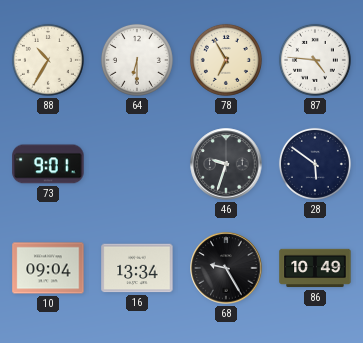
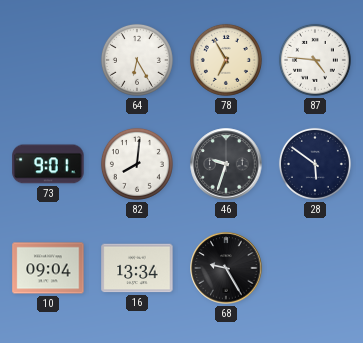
88: 10:35 -> none (48, 60)
64: 6:30 -> 6:25 (137, 60)
82: none -> 8:01 (137, 164)
86: 10:49 -> none (315, 268)
